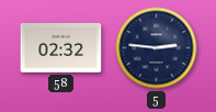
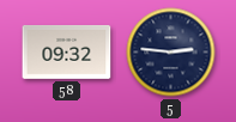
58: 02:32 -> 09:32 (67, 51)
